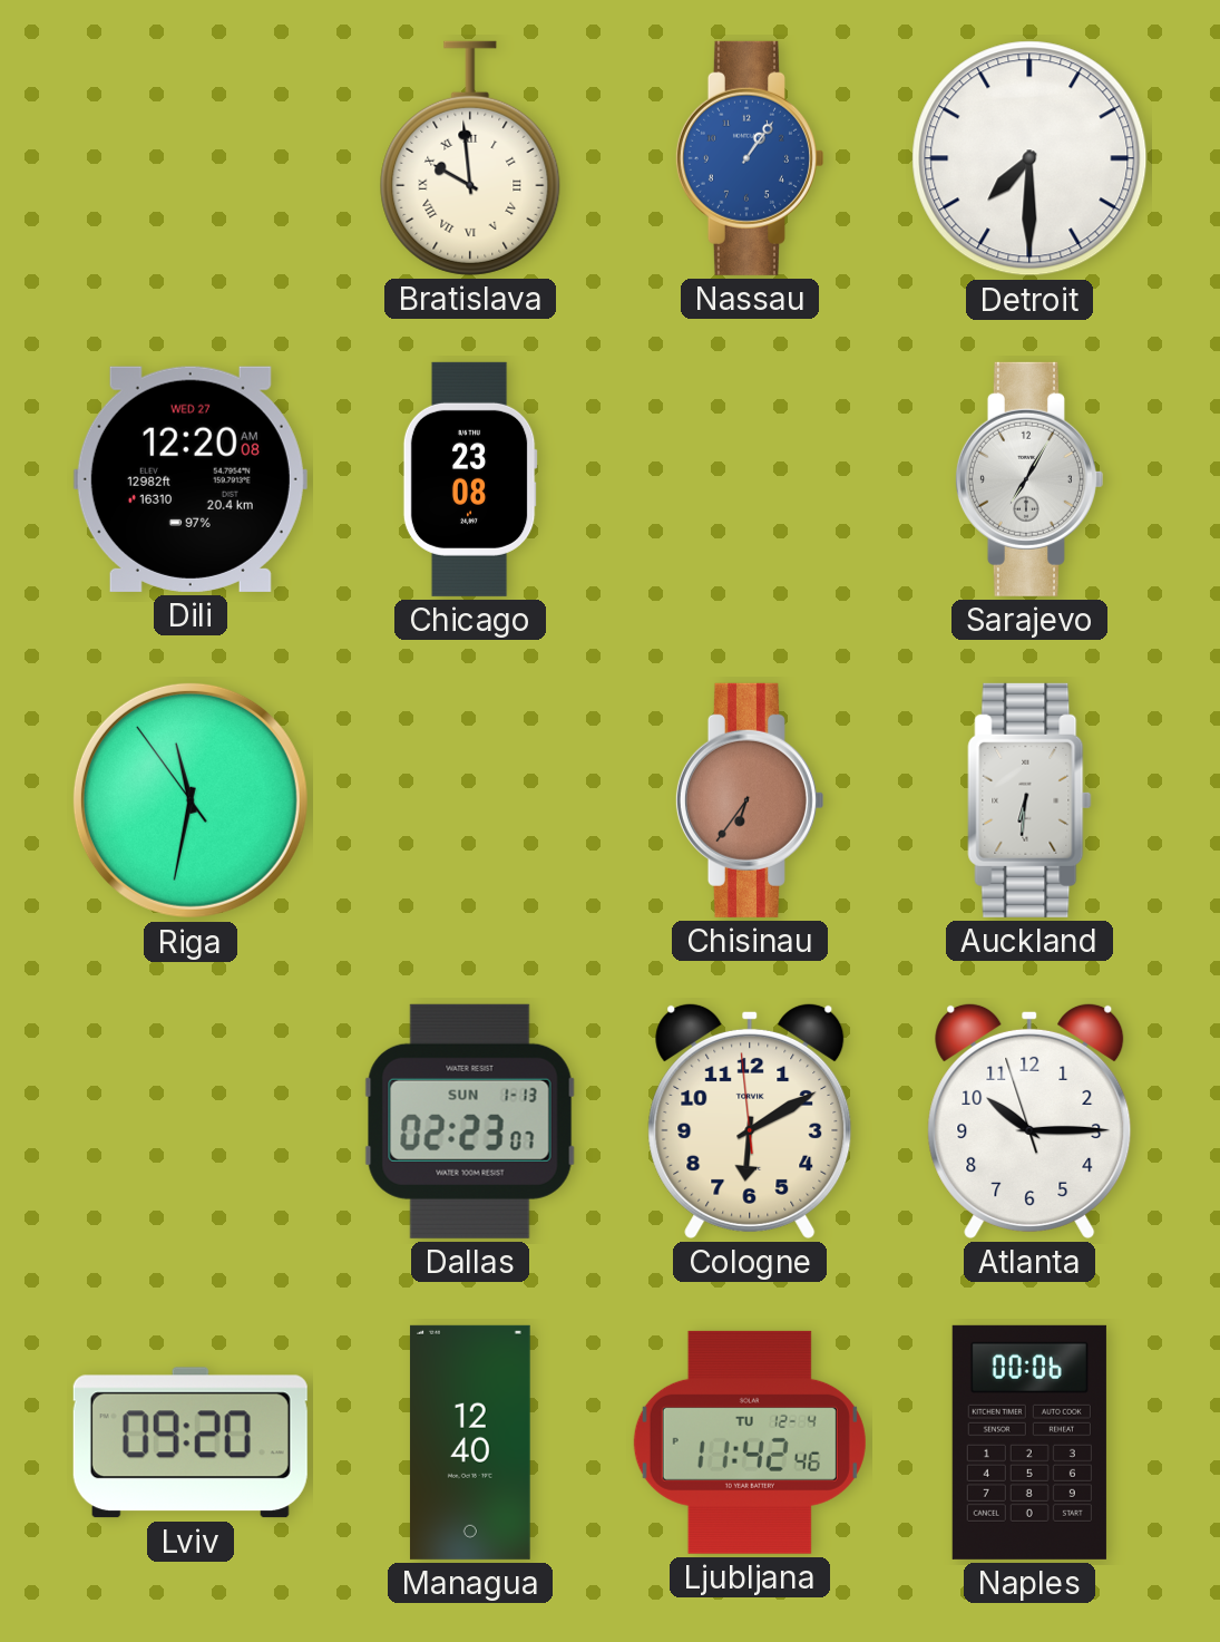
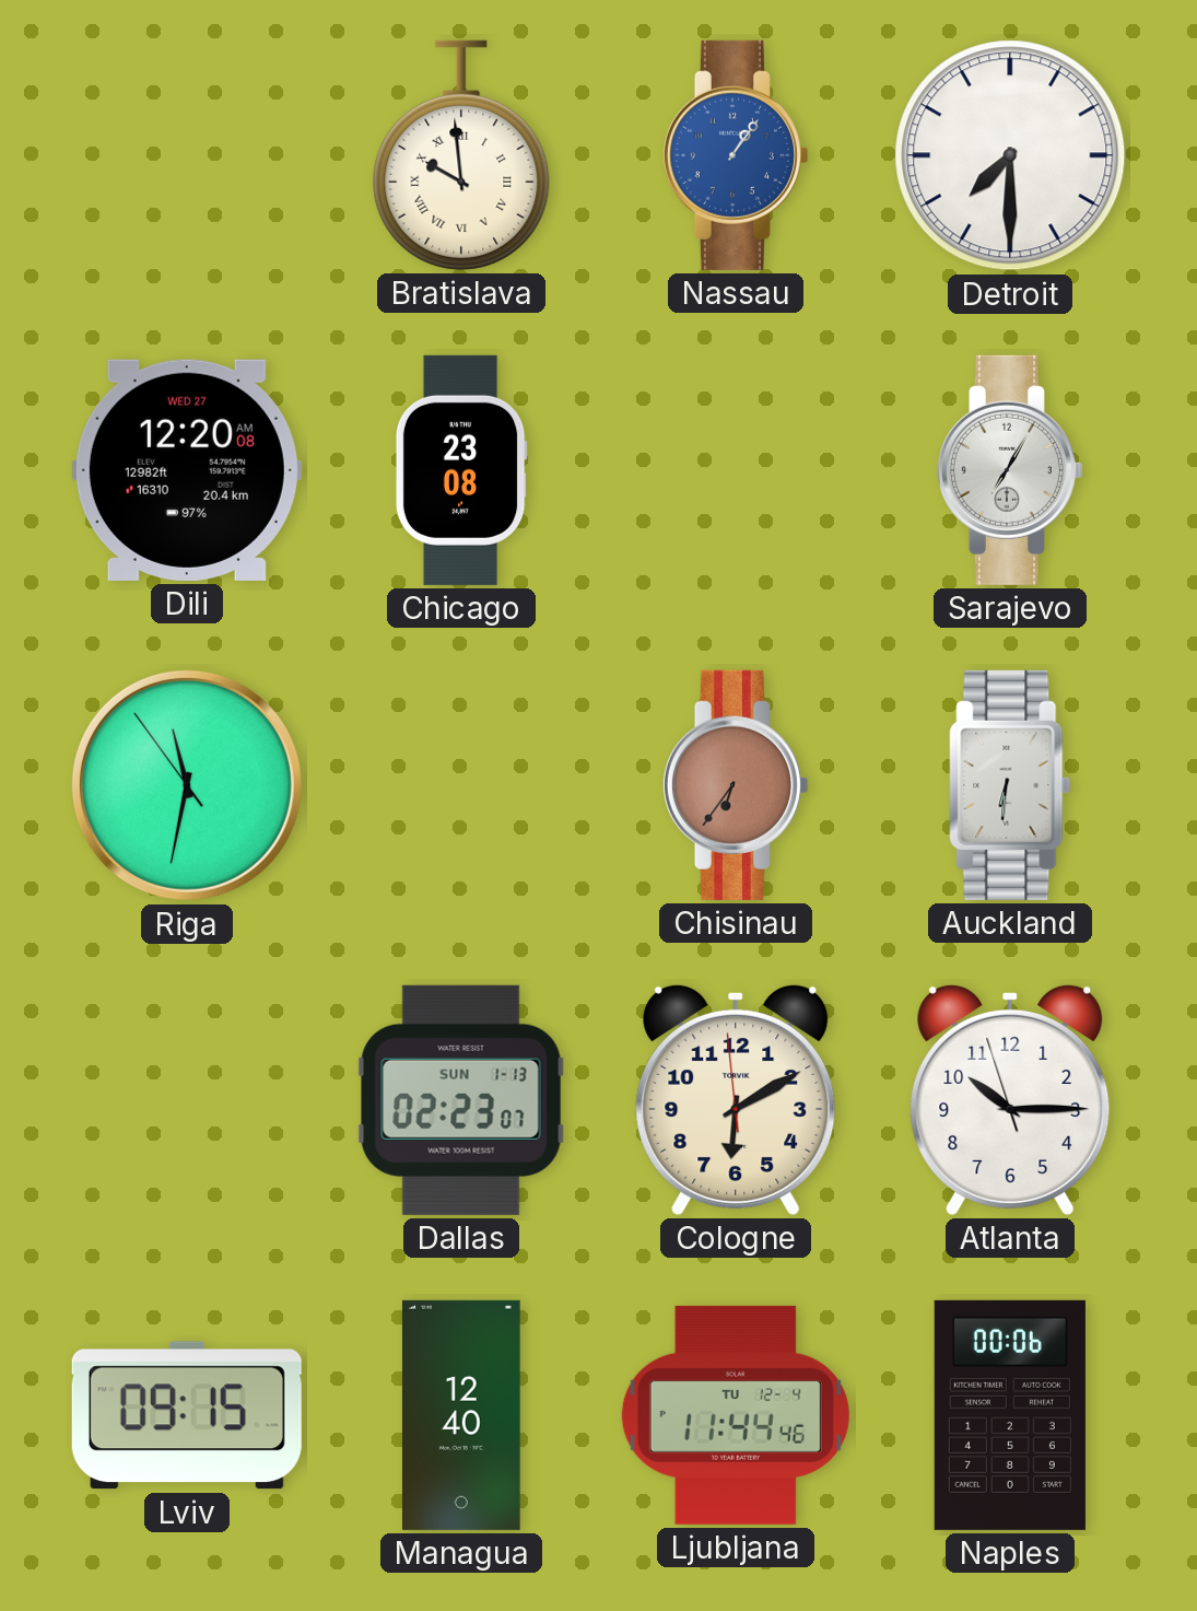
Lviv: 09:20 -> 09:15 (187, 1415)
Ljubljana: 11:42 -> 11:44 (736, 1415)
